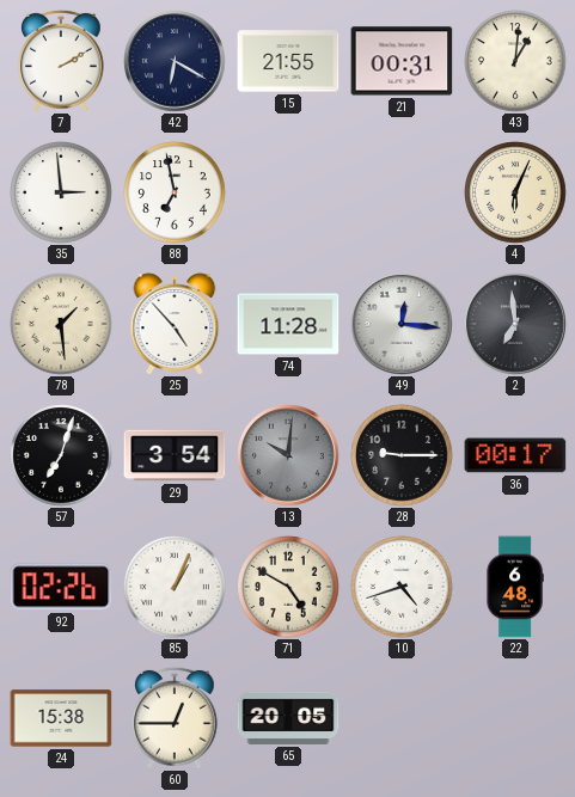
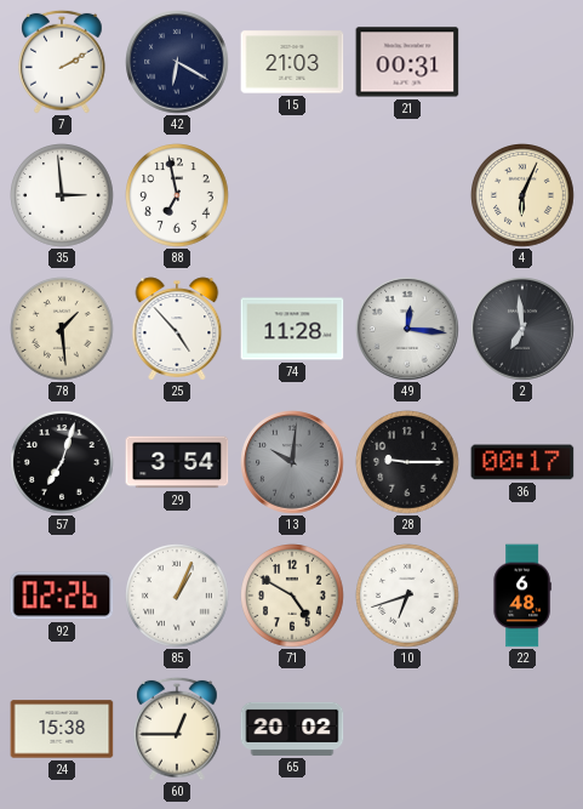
15: 21:55 -> 21:03 (292, 62)
43: 1:01 -> none (515, 61)
10: 4:42 -> 6:42 (407, 596)
65: 20:05 -> 20:02 (292, 729)
